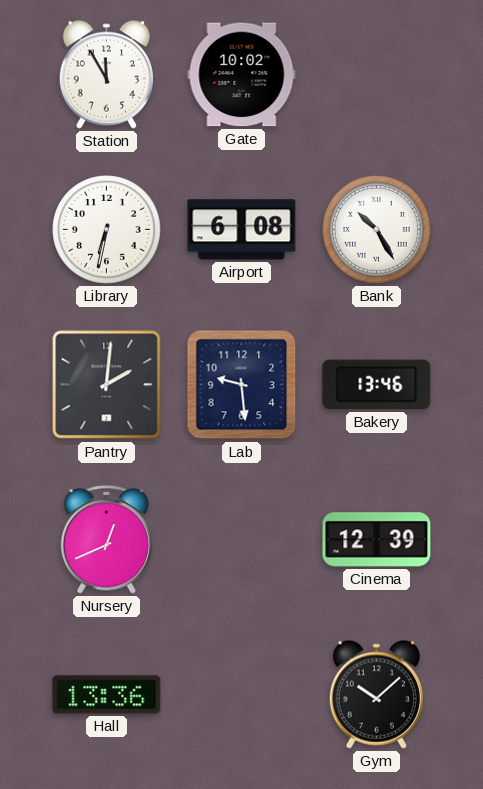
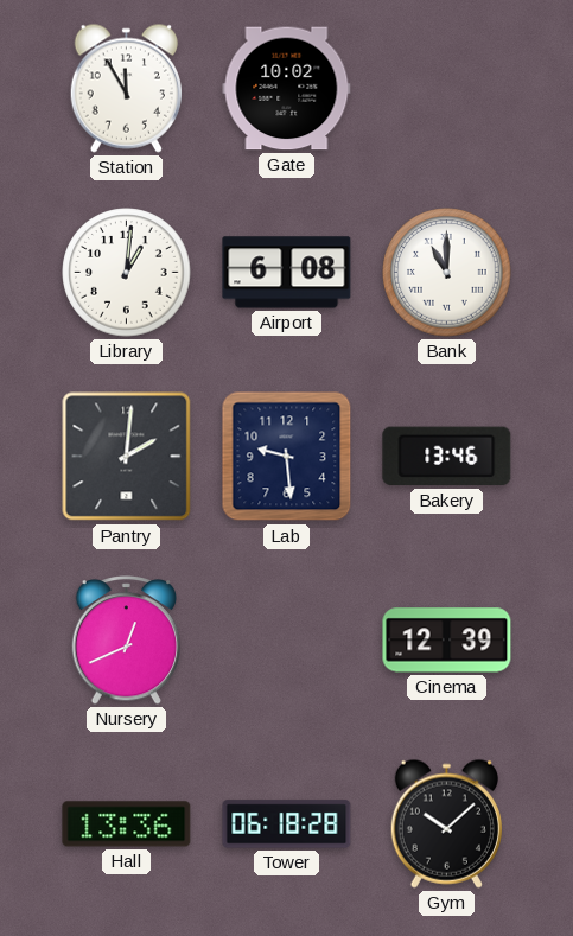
Library: 6:32 -> 1:01 (127, 273)
Bank: 10:25 -> 11:00 (447, 273)
Tower: none -> 06:18 (287, 824)
